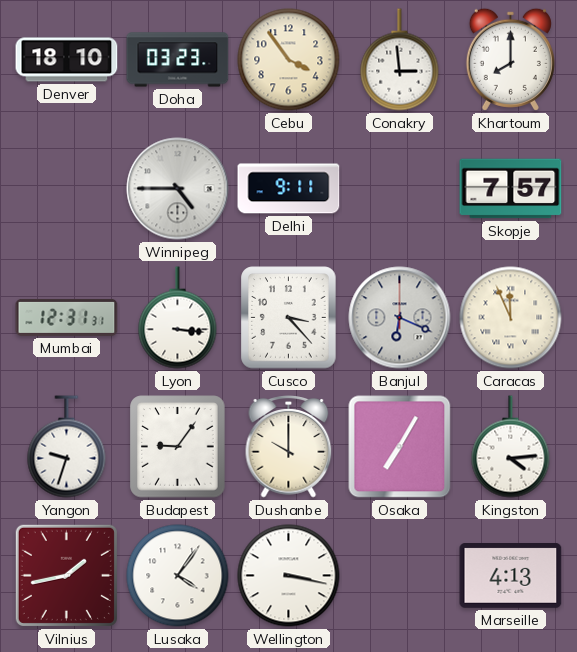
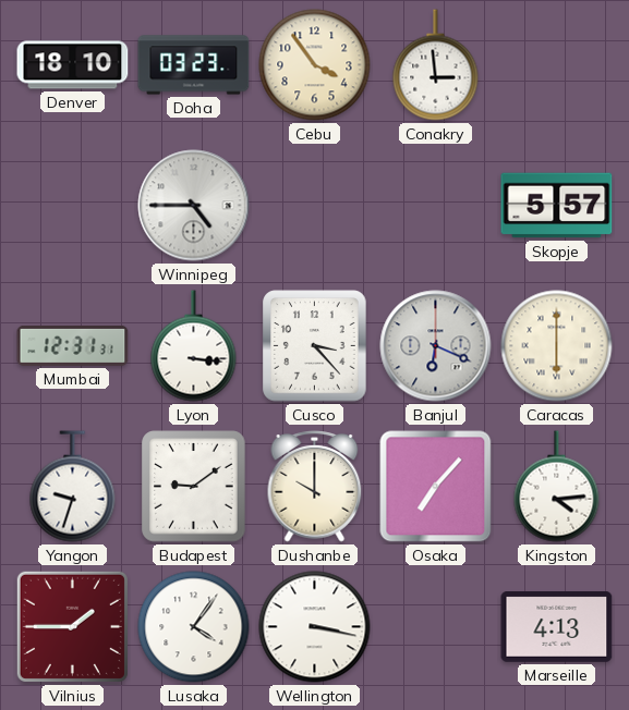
Khartoum: 8:00 -> none (510, 59)
Delhi: 9:11 -> none (289, 189)
Skopje: 7:57 -> 5:57 (557, 206)
Caracas: 11:56 -> 6:00 (557, 346)
Budapest: 9:06 -> 9:09 (194, 487)
Osaka: 7:05 -> 7:07 (436, 487)
Vilnius: 1:43 -> 1:45 (72, 626)
